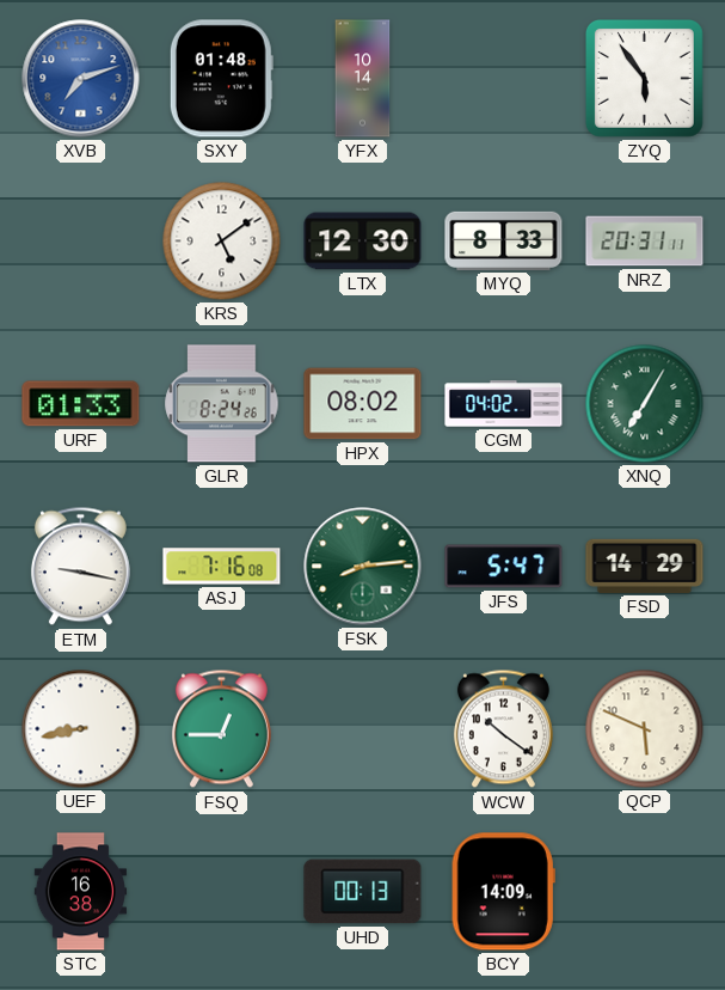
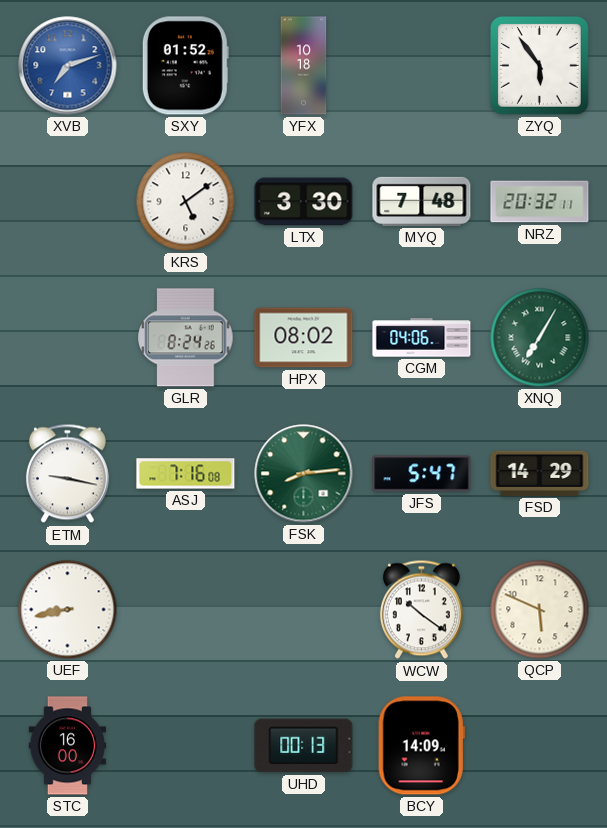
SXY: 01:48 -> 01:52 (185, 66)
YFX: 10:14 -> 10:18 (304, 66)
LTX: 12:30 -> 3:30 (304, 202)
MYQ: 8:33 -> 7:48 (422, 201)
NRZ: 20:31 -> 20:32 (540, 202)
URF: 01:33 -> none (81, 404)
CGM: 04:02 -> 04:06 (422, 338)
FSQ: 12:45 -> none (221, 729)
STC: 16:38 -> 16:00 (68, 746)
